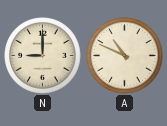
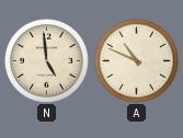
N: 9:00 -> 4:59 (47, 61)
